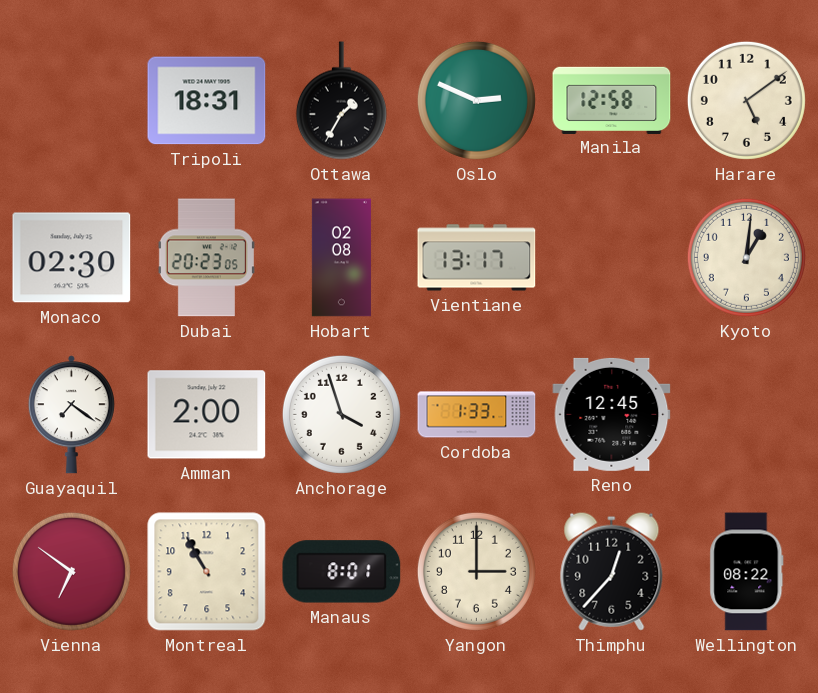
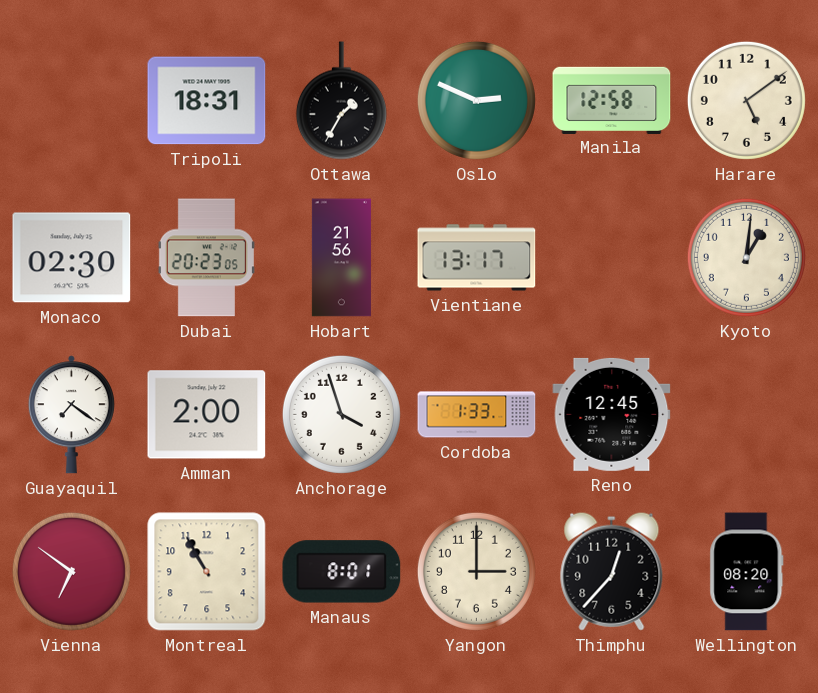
Hobart: 02:08 -> 21:56 (341, 258)
Wellington: 08:22 -> 08:20 (747, 572)
